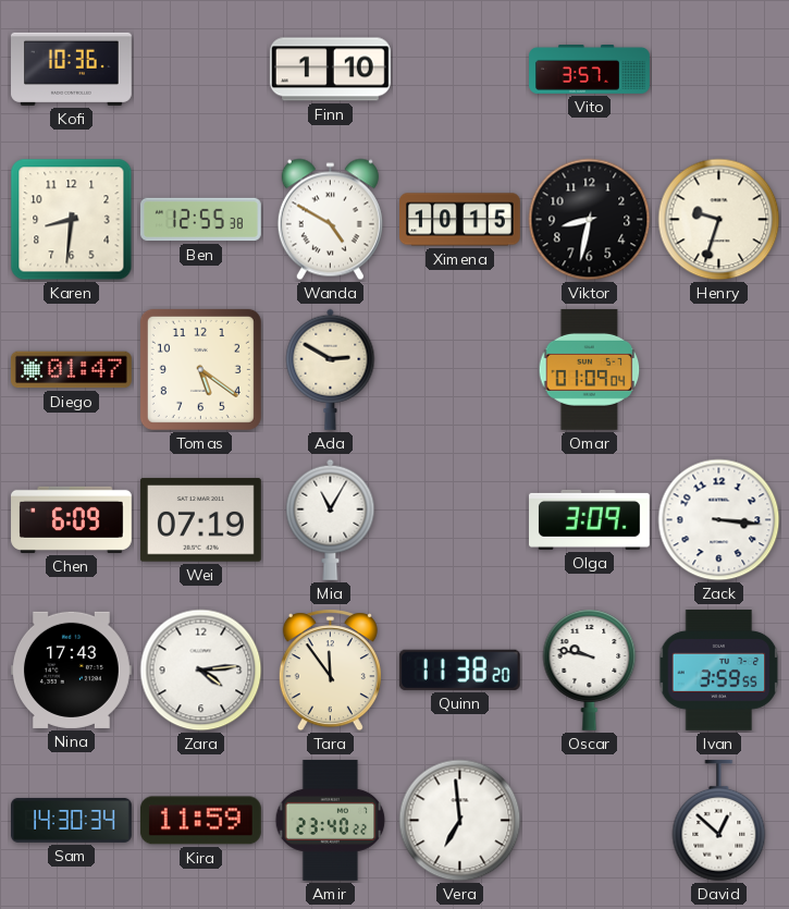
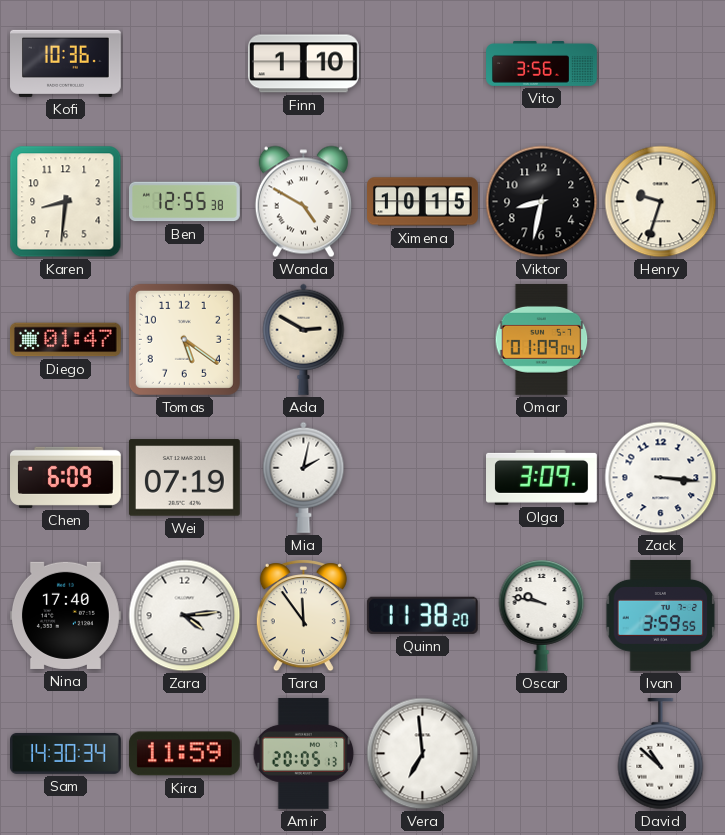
Vito: 3:57 -> 3:56 (542, 64)
Mia: 11:05 -> 2:02 (304, 477)
Nina: 17:43 -> 17:40 (65, 615)
Amir: 23:40 -> 20:05 (304, 754)
David: 12:52 -> 10:52 (661, 754)
